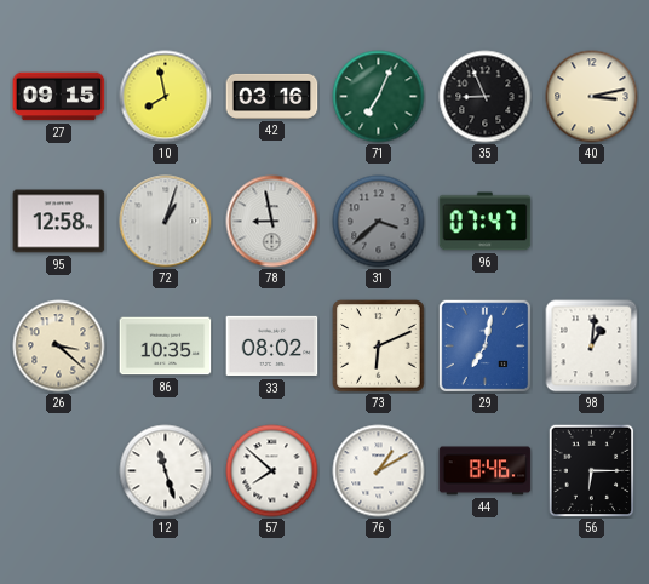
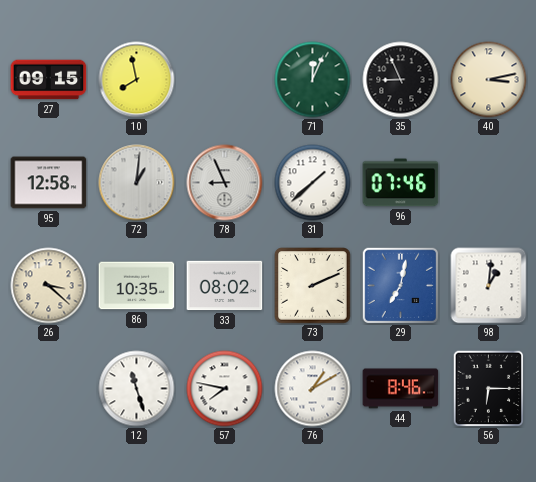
42: 03:16 -> none (272, 96)
71: 7:04 -> 12:04 (313, 80)
72: 1:03 -> 1:01 (137, 183)
78: 8:58 -> 8:56 (225, 183)
31: 3:38 -> 1:38 (313, 183)
31 dial: grey -> white (313, 183)
96: 07:47 -> 07:46 (401, 183)
73: 6:11 -> 2:11 (313, 286)
57: 7:52 -> 7:47 (225, 389)
